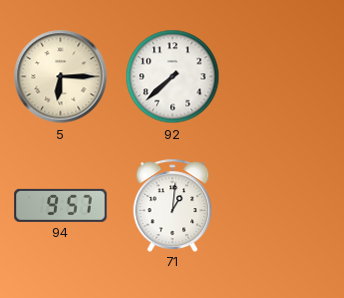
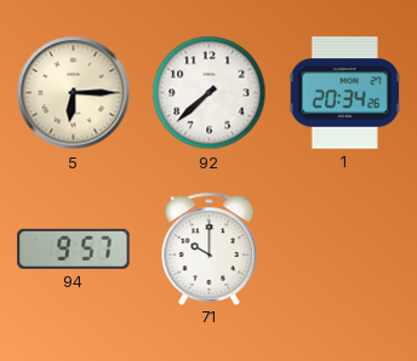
1: none -> 20:34 (345, 93)
71: 1:01 -> 10:00 (210, 248)
